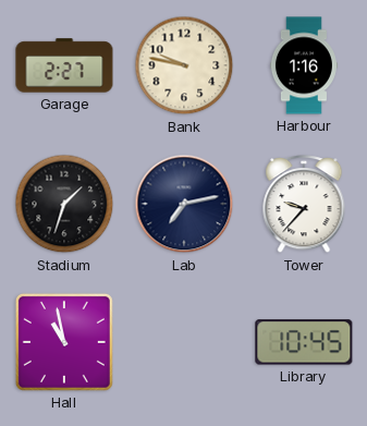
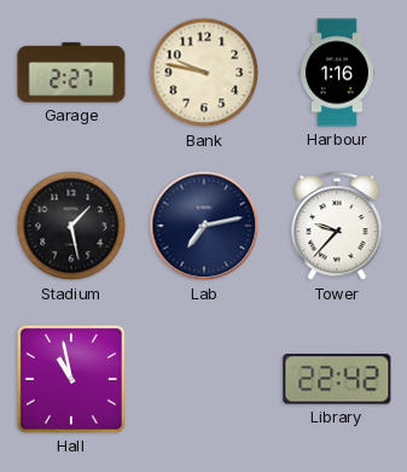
Stadium: 1:33 -> 1:28 (71, 226)
Library: 10:45 -> 22:42 (337, 379)
